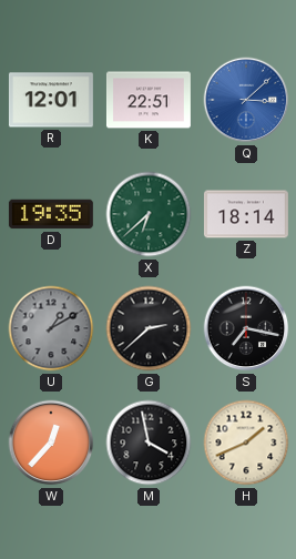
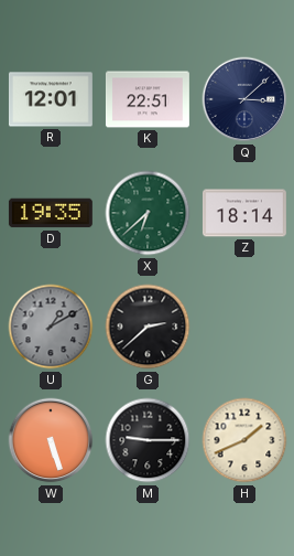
Q dial: blue -> navy (244, 99)
S: 7:17 -> none (246, 328)
W: 12:37 -> 5:27 (51, 440)
M: 3:58 -> 9:15 (148, 440)
